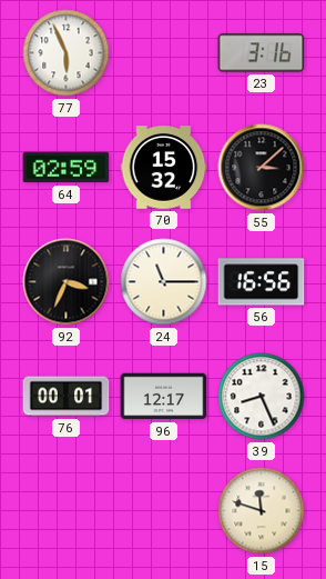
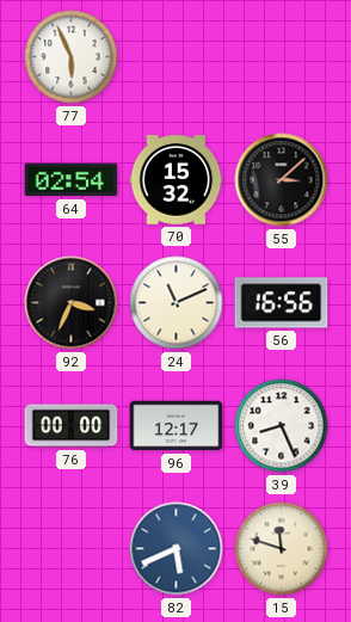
23: 3:16 -> none (262, 53)
64: 02:59 -> 02:54 (72, 180)
24: 11:15 -> 11:11 (177, 303)
76: 00:01 -> 00:00 (72, 426)
82: none -> 5:41 (177, 549)
